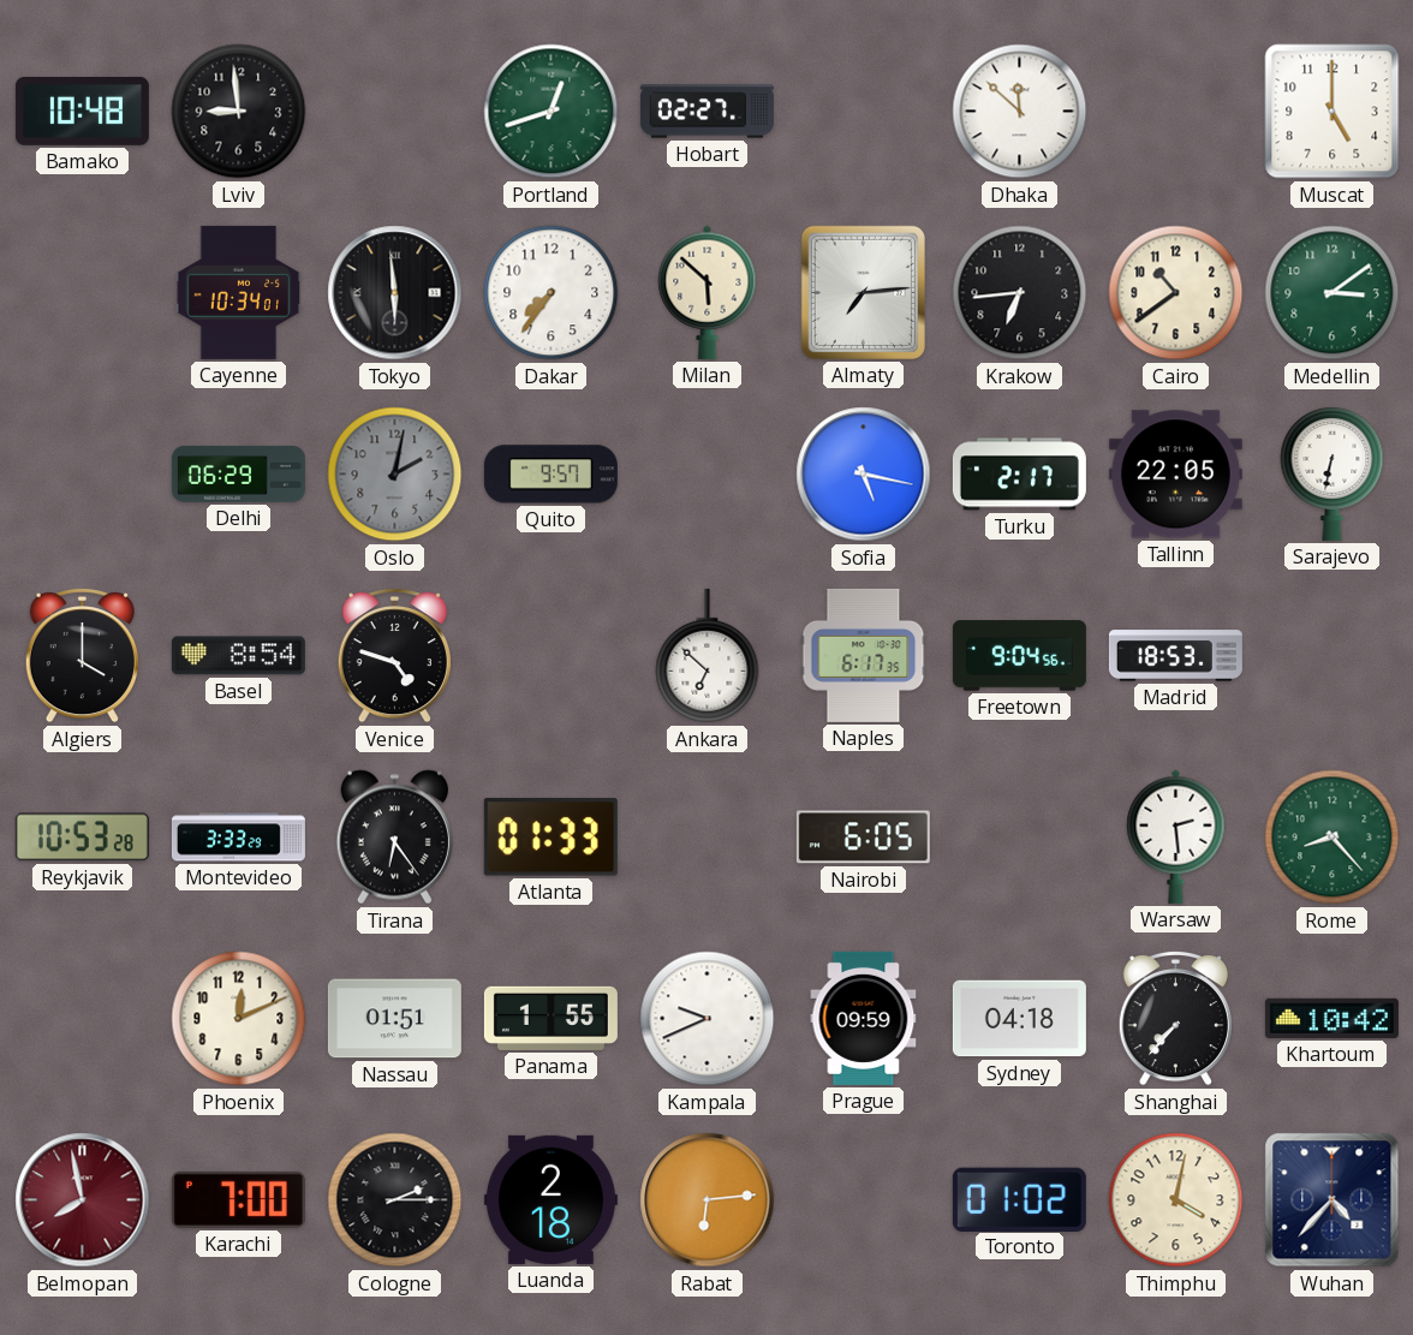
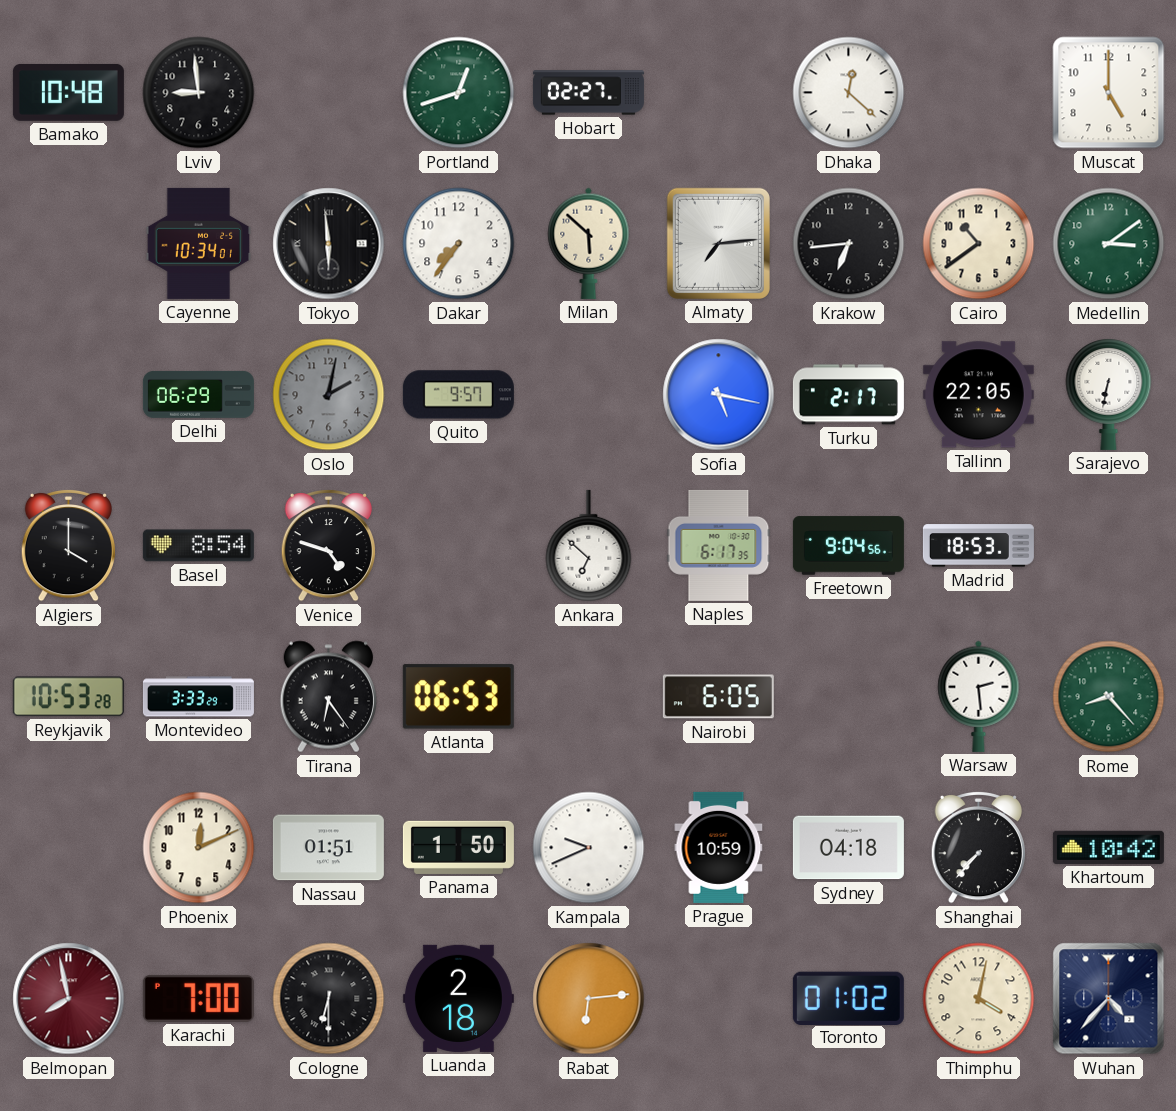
Dhaka: 11:52 -> 12:22 (849, 93)
Atlanta: 01:33 -> 06:53 (458, 697)
Panama: 1:55 -> 1:50 (458, 847)
Prague: 09:59 -> 10:59 (719, 847)
Cologne: 2:15 -> 6:30 (329, 999)
